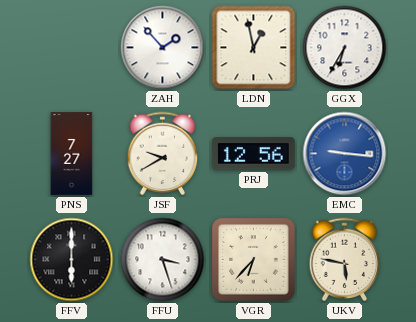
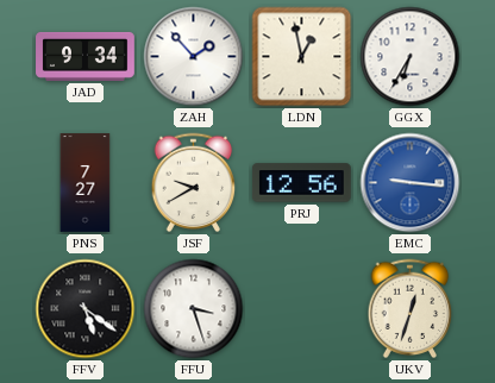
JAD: none -> 9:34 (86, 56)
FFV: 6:00 -> 5:21 (86, 309)
VGR: 6:37 -> none (254, 260)
UKV: 5:47 -> 12:33 (411, 309)
